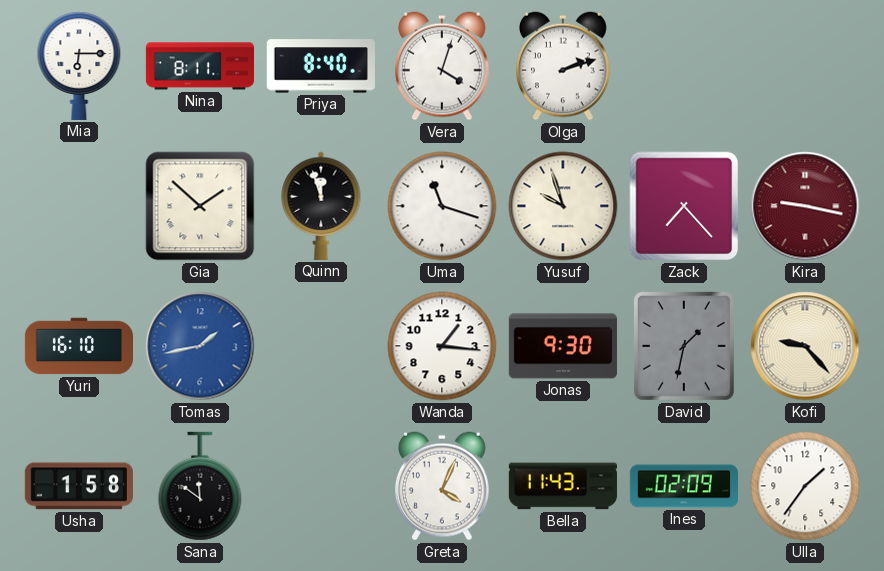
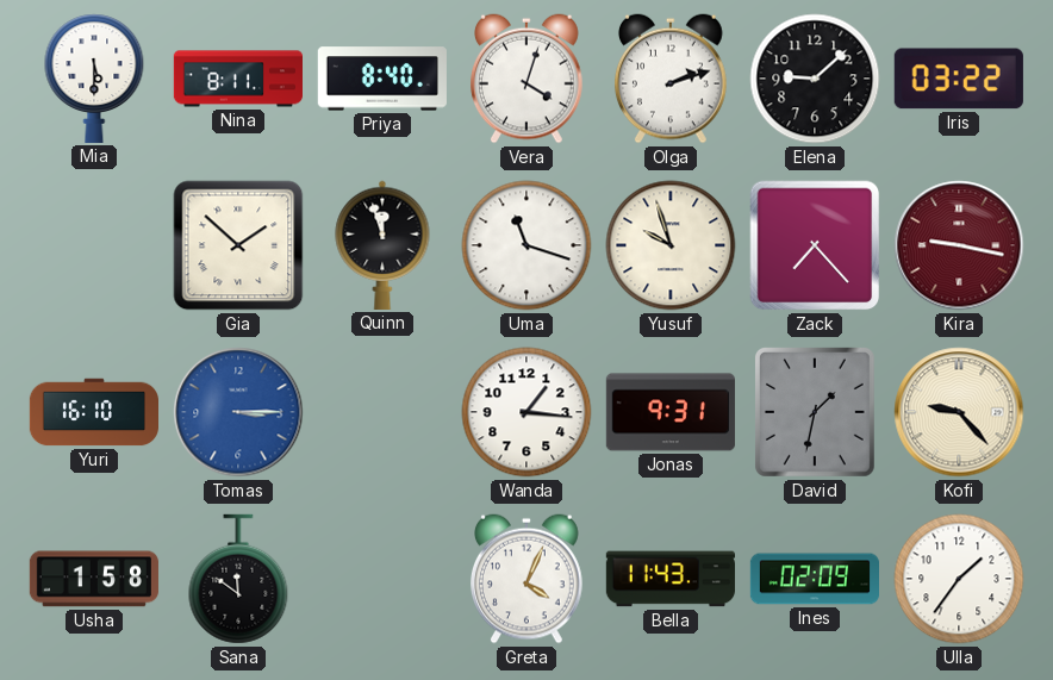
Mia: 6:15 -> 5:30 (94, 79)
Elena: none -> 9:08 (815, 79)
Iris: none -> 03:22 (959, 79)
Tomas: 1:43 -> 3:15 (238, 412)
Jonas: 9:30 -> 9:31 (671, 412)
